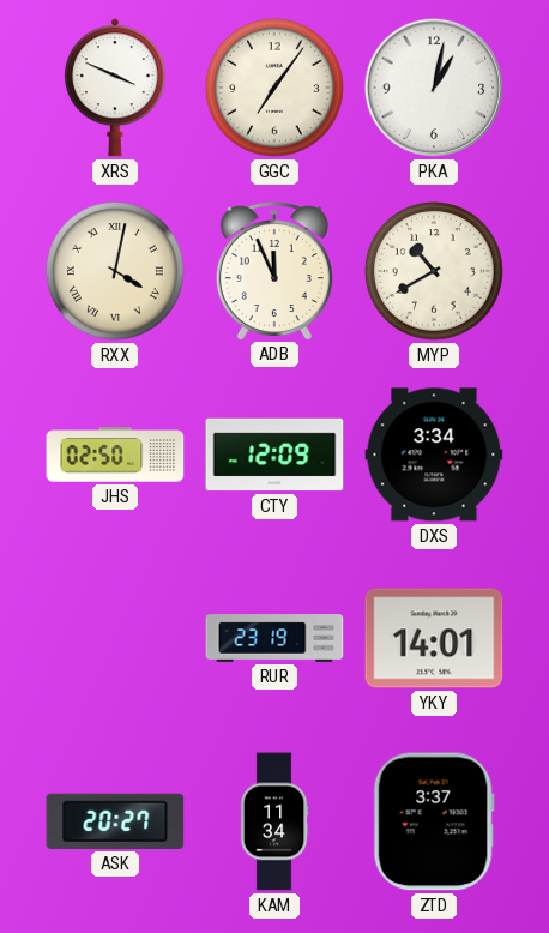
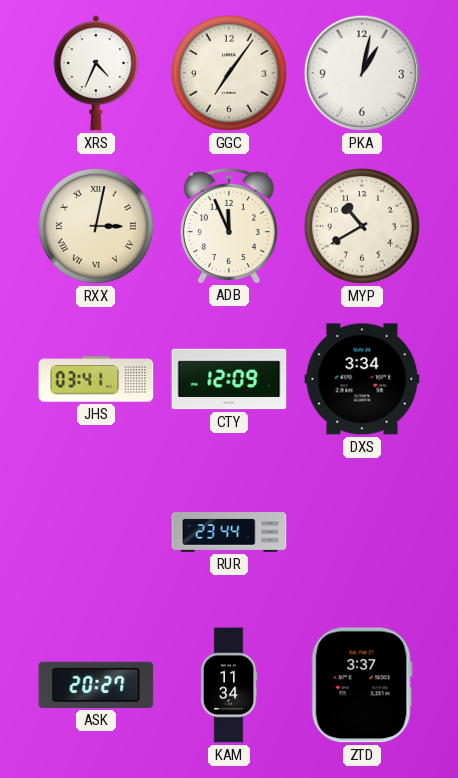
XRS: 3:49 -> 4:34 (96, 73)
RXX: 4:02 -> 3:02 (97, 227)
JHS: 02:50 -> 03:41 (96, 379)
RUR: 23:19 -> 23:44 (229, 532)
YKY: 14:01 -> none (434, 638)
